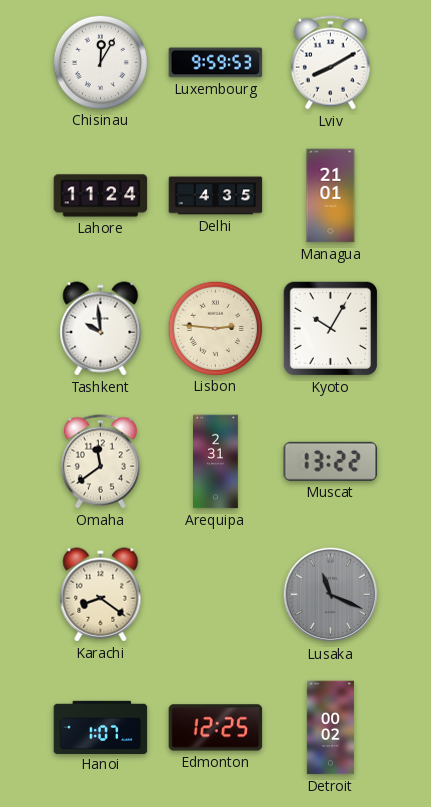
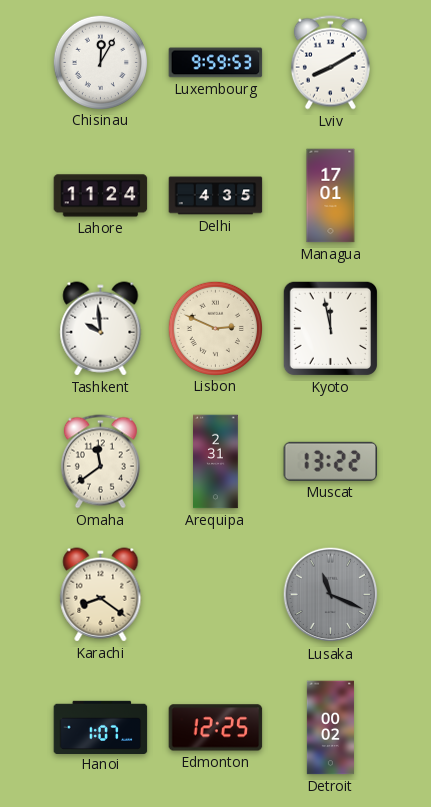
Managua: 21:01 -> 17:01 (331, 196)
Lisbon: 2:46 -> 2:49 (215, 328)
Kyoto: 10:05 -> 11:58 (330, 328)
